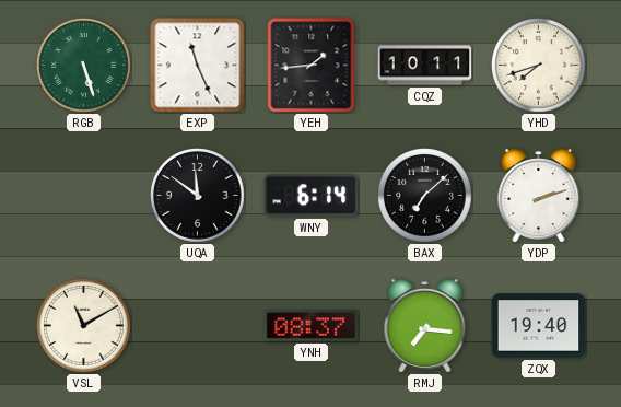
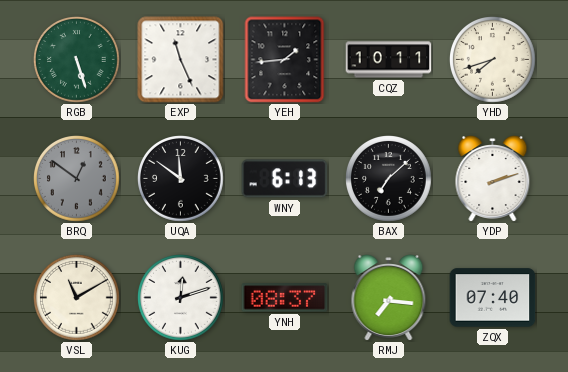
BRQ: none -> 12:51 (77, 179)
WNY: 6:14 -> 6:13 (285, 179)
KUG: none -> 12:12 (181, 298)
ZQX: 19:40 -> 07:40 (493, 298)
